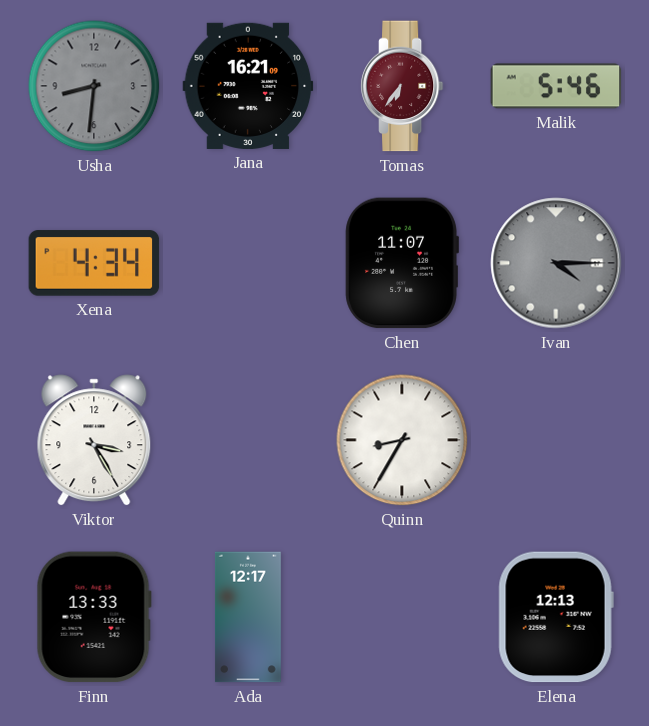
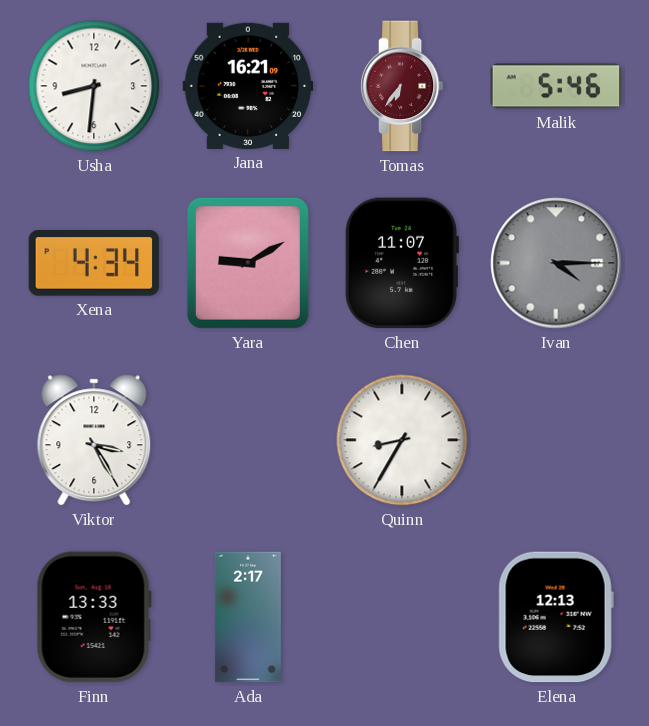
Usha dial: grey -> white (94, 86)
Yara: none -> 9:10 (248, 263)
Ada: 12:17 -> 2:17 (248, 617)
